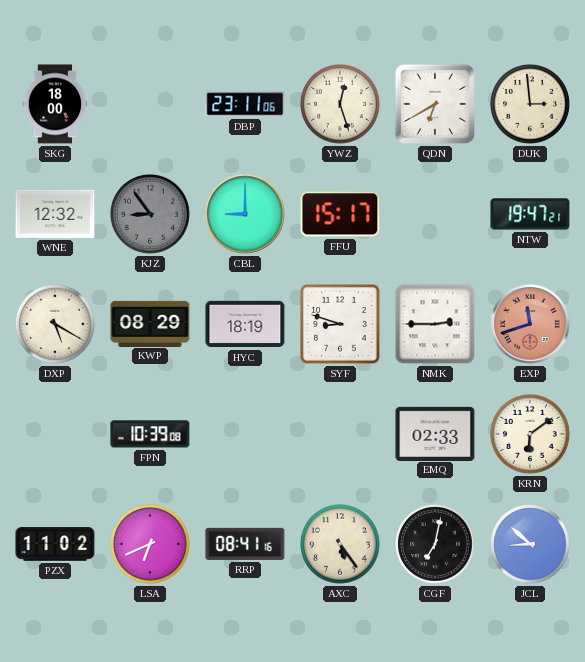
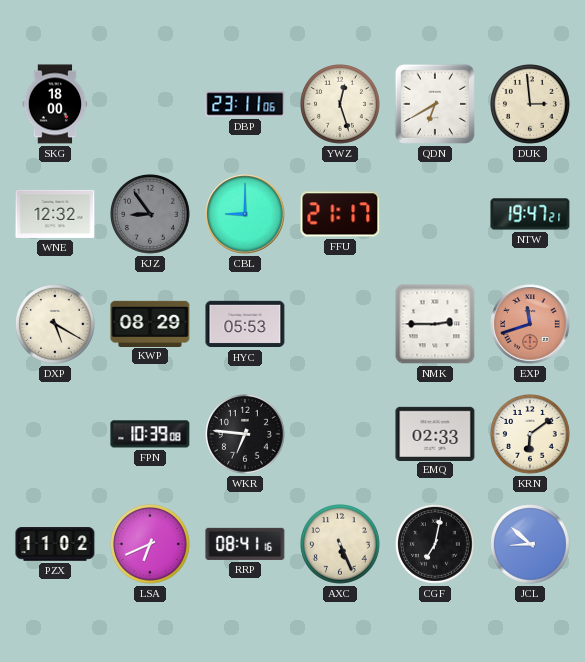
FFU: 15:17 -> 21:17 (340, 214)
HYC: 18:19 -> 05:53 (245, 324)
SYF: 8:48 -> none (341, 325)
WKR: none -> 6:46 (246, 435)
AXC: 5:24 -> 5:26 (341, 545)
